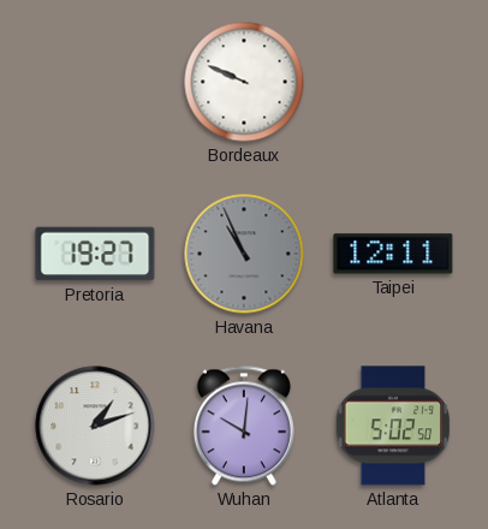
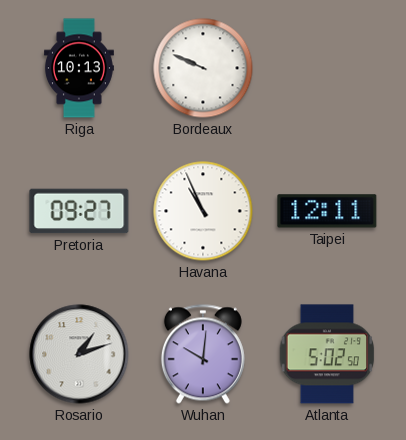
Riga: none -> 10:13 (79, 68)
Pretoria: 19:27 -> 09:27 (79, 211)
Havana dial: grey -> white (203, 211)
